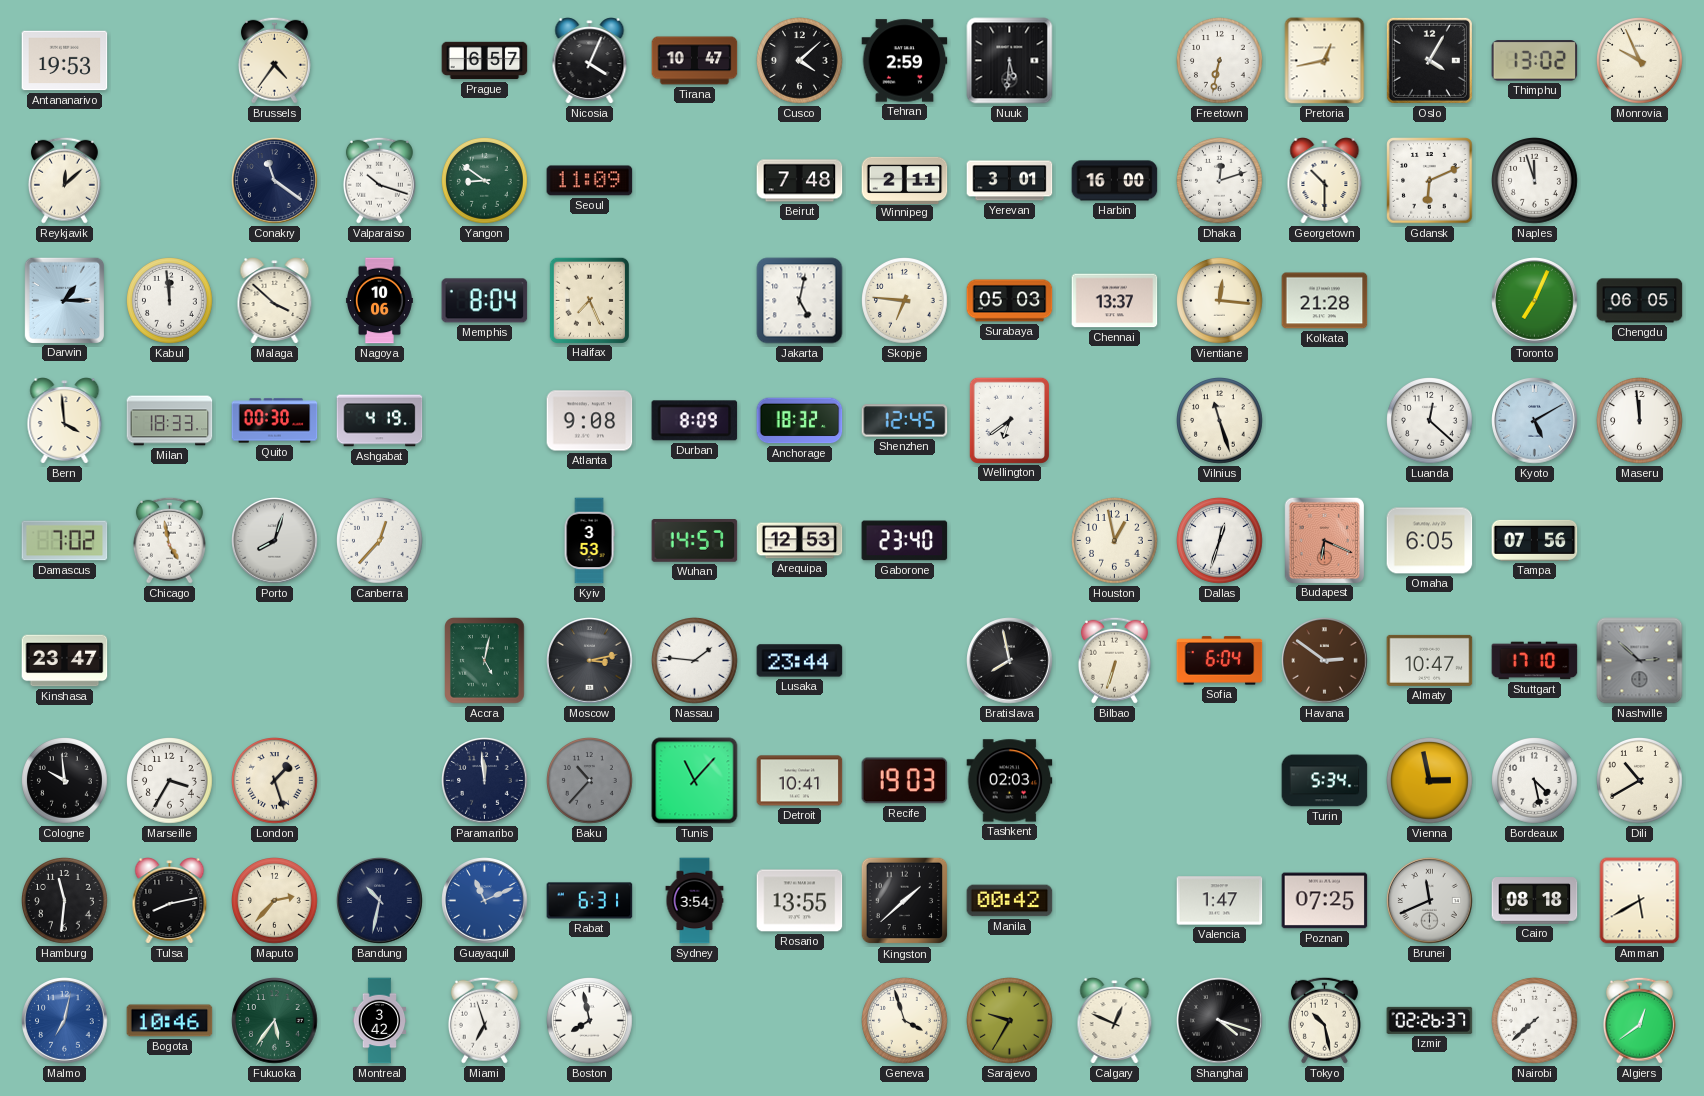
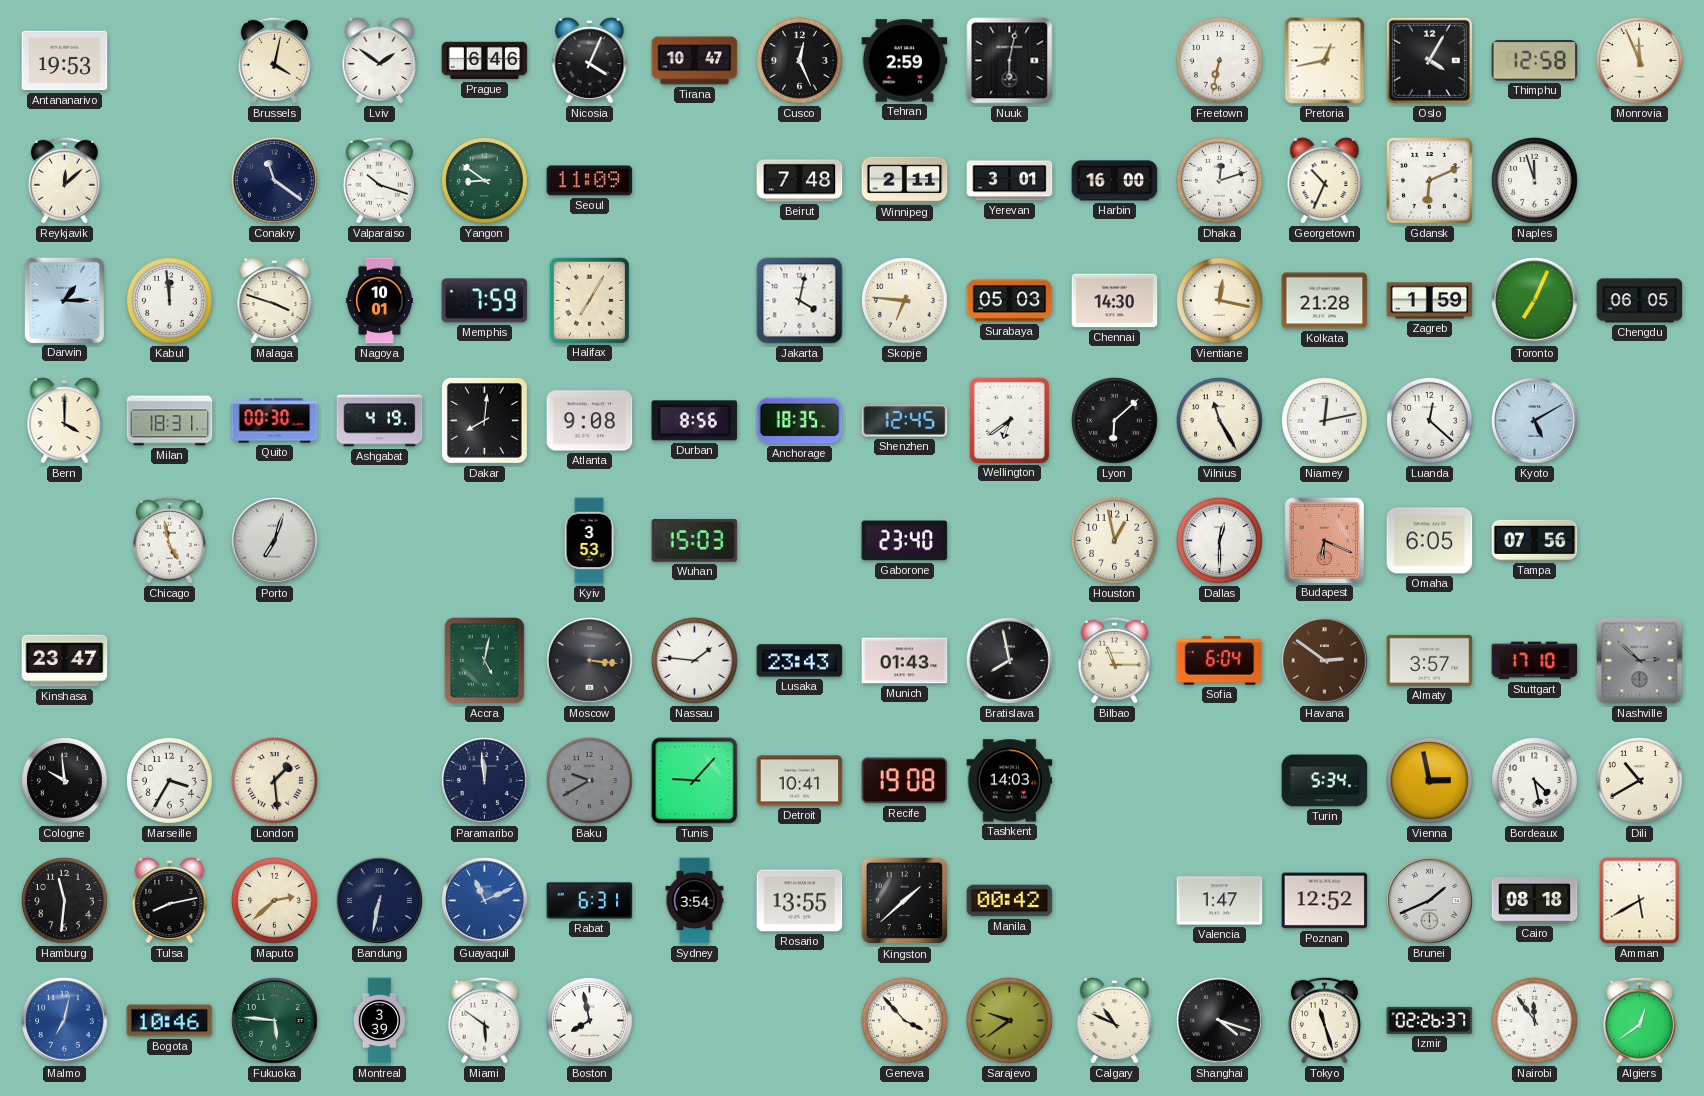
Brussels: 4:36 -> 4:02 (274, 60)
Lviv: none -> 1:51 (380, 61)
Prague: 6:57 -> 6:46 (485, 61)
Cusco: 4:08 -> 12:26 (800, 61)
Nuuk: 5:31 -> 6:02 (1010, 61)
Thimphu: 13:02 -> 12:58 (1535, 61)
Monrovia: 9:56 -> 11:56 (1640, 61)
Georgetown: 10:30 -> 10:34 (1325, 181)
Malaga: 3:52 -> 3:48 (275, 301)
Nagoya: 10:06 -> 10:01 (379, 301)
Memphis: 8:04 -> 7:59 (485, 301)
Halifax: 7:26 -> 7:05 (589, 300)
Jakarta: 5:02 -> 4:02 (800, 301)
Chennai: 13:37 -> 14:30 (1115, 301)
Vientiane: 12:16 -> 12:17 (1220, 301)
Zagreb: none -> 1:59 (1430, 301)
Bern: 3:59 -> 4:00 (65, 421)
Milan: 18:33 -> 18:31 (170, 421)
Dakar: none -> 8:01 (484, 420)
Durban: 8:09 -> 8:56 (695, 421)
Anchorage: 18:32 -> 18:35 (800, 421)
Lyon: none -> 6:08 (1115, 421)
Vilnius: 11:27 -> 11:25 (1220, 421)
Niamey: none -> 12:13 (1325, 421)
Maseru: 11:59 -> none (1640, 421)
Damascus: 7:02 -> none (65, 541)
Porto: 8:03 -> 7:03 (275, 541)
Canberra: 12:37 -> none (380, 541)
Wuhan: 14:57 -> 15:03 (695, 541)
Arequipa: 12:53 -> none (800, 541)
Dallas: 12:33 -> 12:30 (1220, 541)
Moscow: 3:13 -> 3:16 (590, 661)
Lusaka: 23:44 -> 23:43 (800, 661)
Munich: none -> 01:43 (905, 661)
Bilbao: 6:33 -> 11:15 (1114, 660)
Almaty: 10:47 -> 3:57 (1430, 660)
London: 1:27 -> 1:29 (275, 781)
Baku: 10:37 -> 9:40 (590, 781)
Tunis: 11:07 -> 9:07 (695, 781)
Recife: 19:03 -> 19:08 (905, 781)
Tashkent: 02:03 -> 14:03 (1010, 781)
Maputo: 2:37 -> 2:38 (275, 901)
Bandung: 10:32 -> 6:32 (380, 901)
Poznan: 07:25 -> 12:52 (1325, 901)
Brunei: 11:41 -> 1:41 (1430, 901)
Fukuoka: 5:36 -> 5:46 (275, 1021)
Montreal: 3:42 -> 3:39 (380, 1021)
Miami: 6:57 -> 5:51 (484, 1020)
Geneva: 3:57 -> 3:53 (905, 1021)
Sarajevo: 9:35 -> 9:39 (1010, 1021)
Calgary: 12:49 -> 10:49 (1115, 1021)
Tokyo: 10:28 -> 11:27 (1324, 1020)
Nairobi: 7:38 -> 11:54 (1535, 1021)
